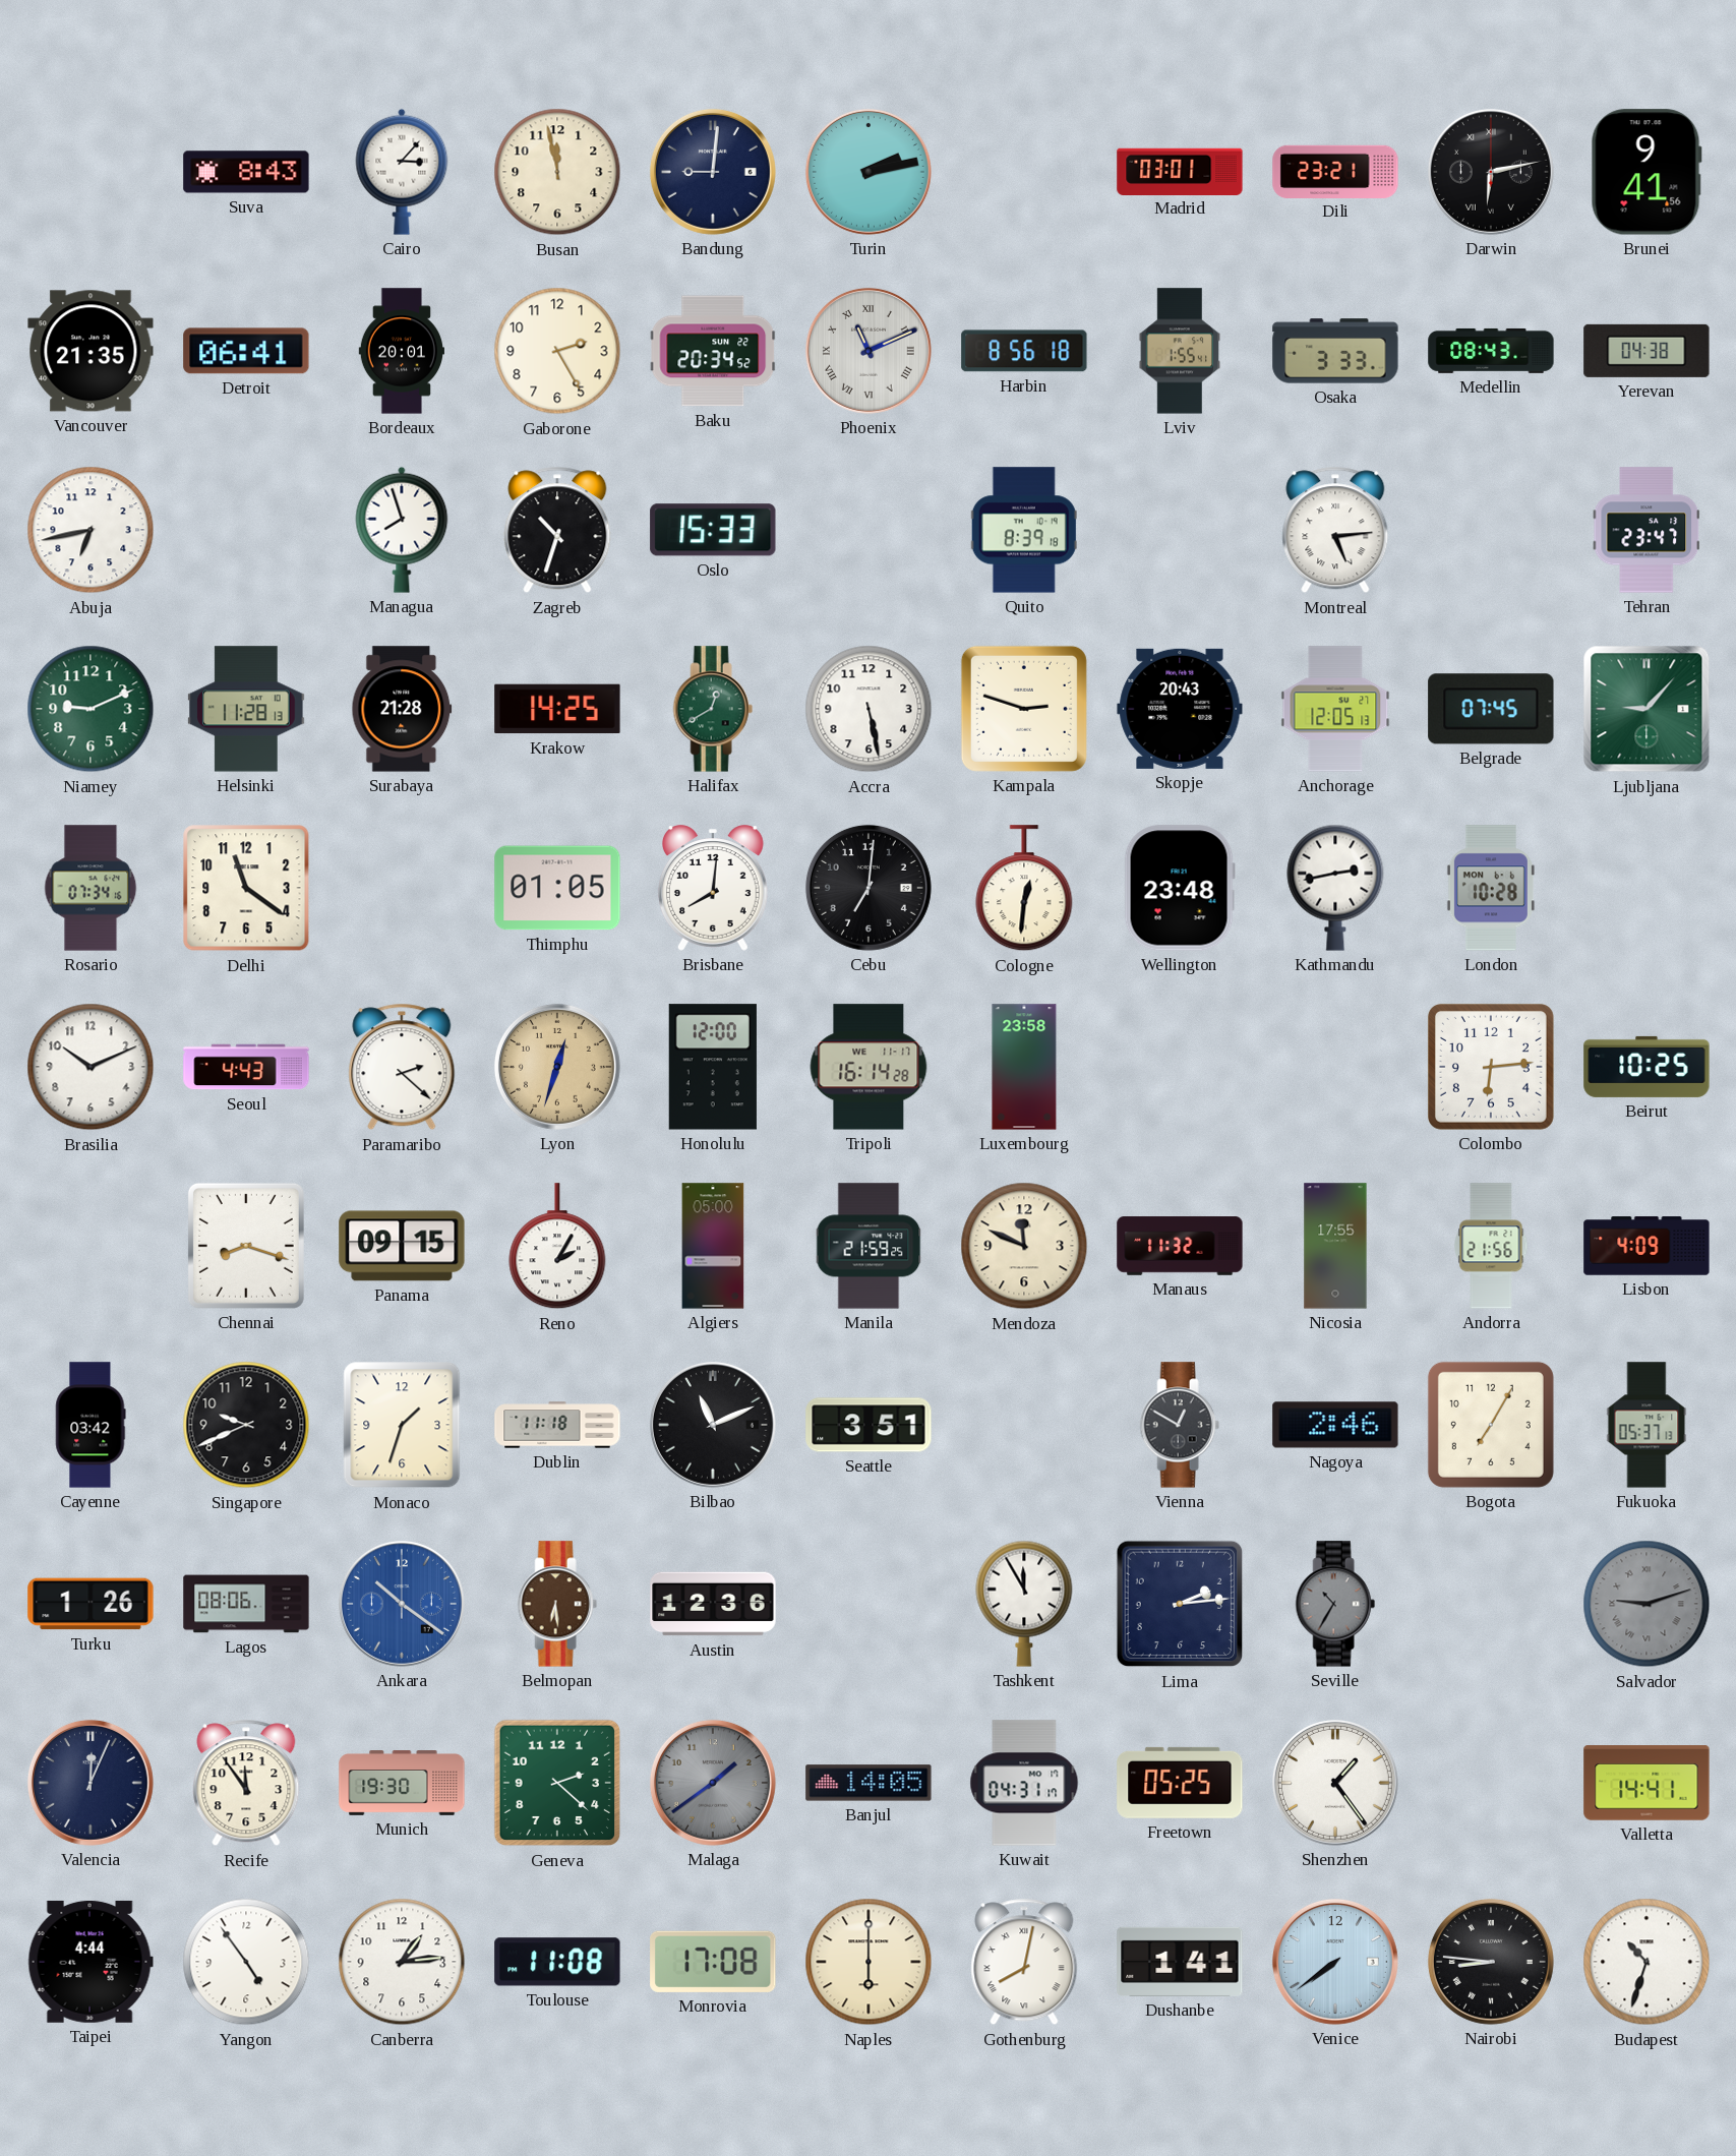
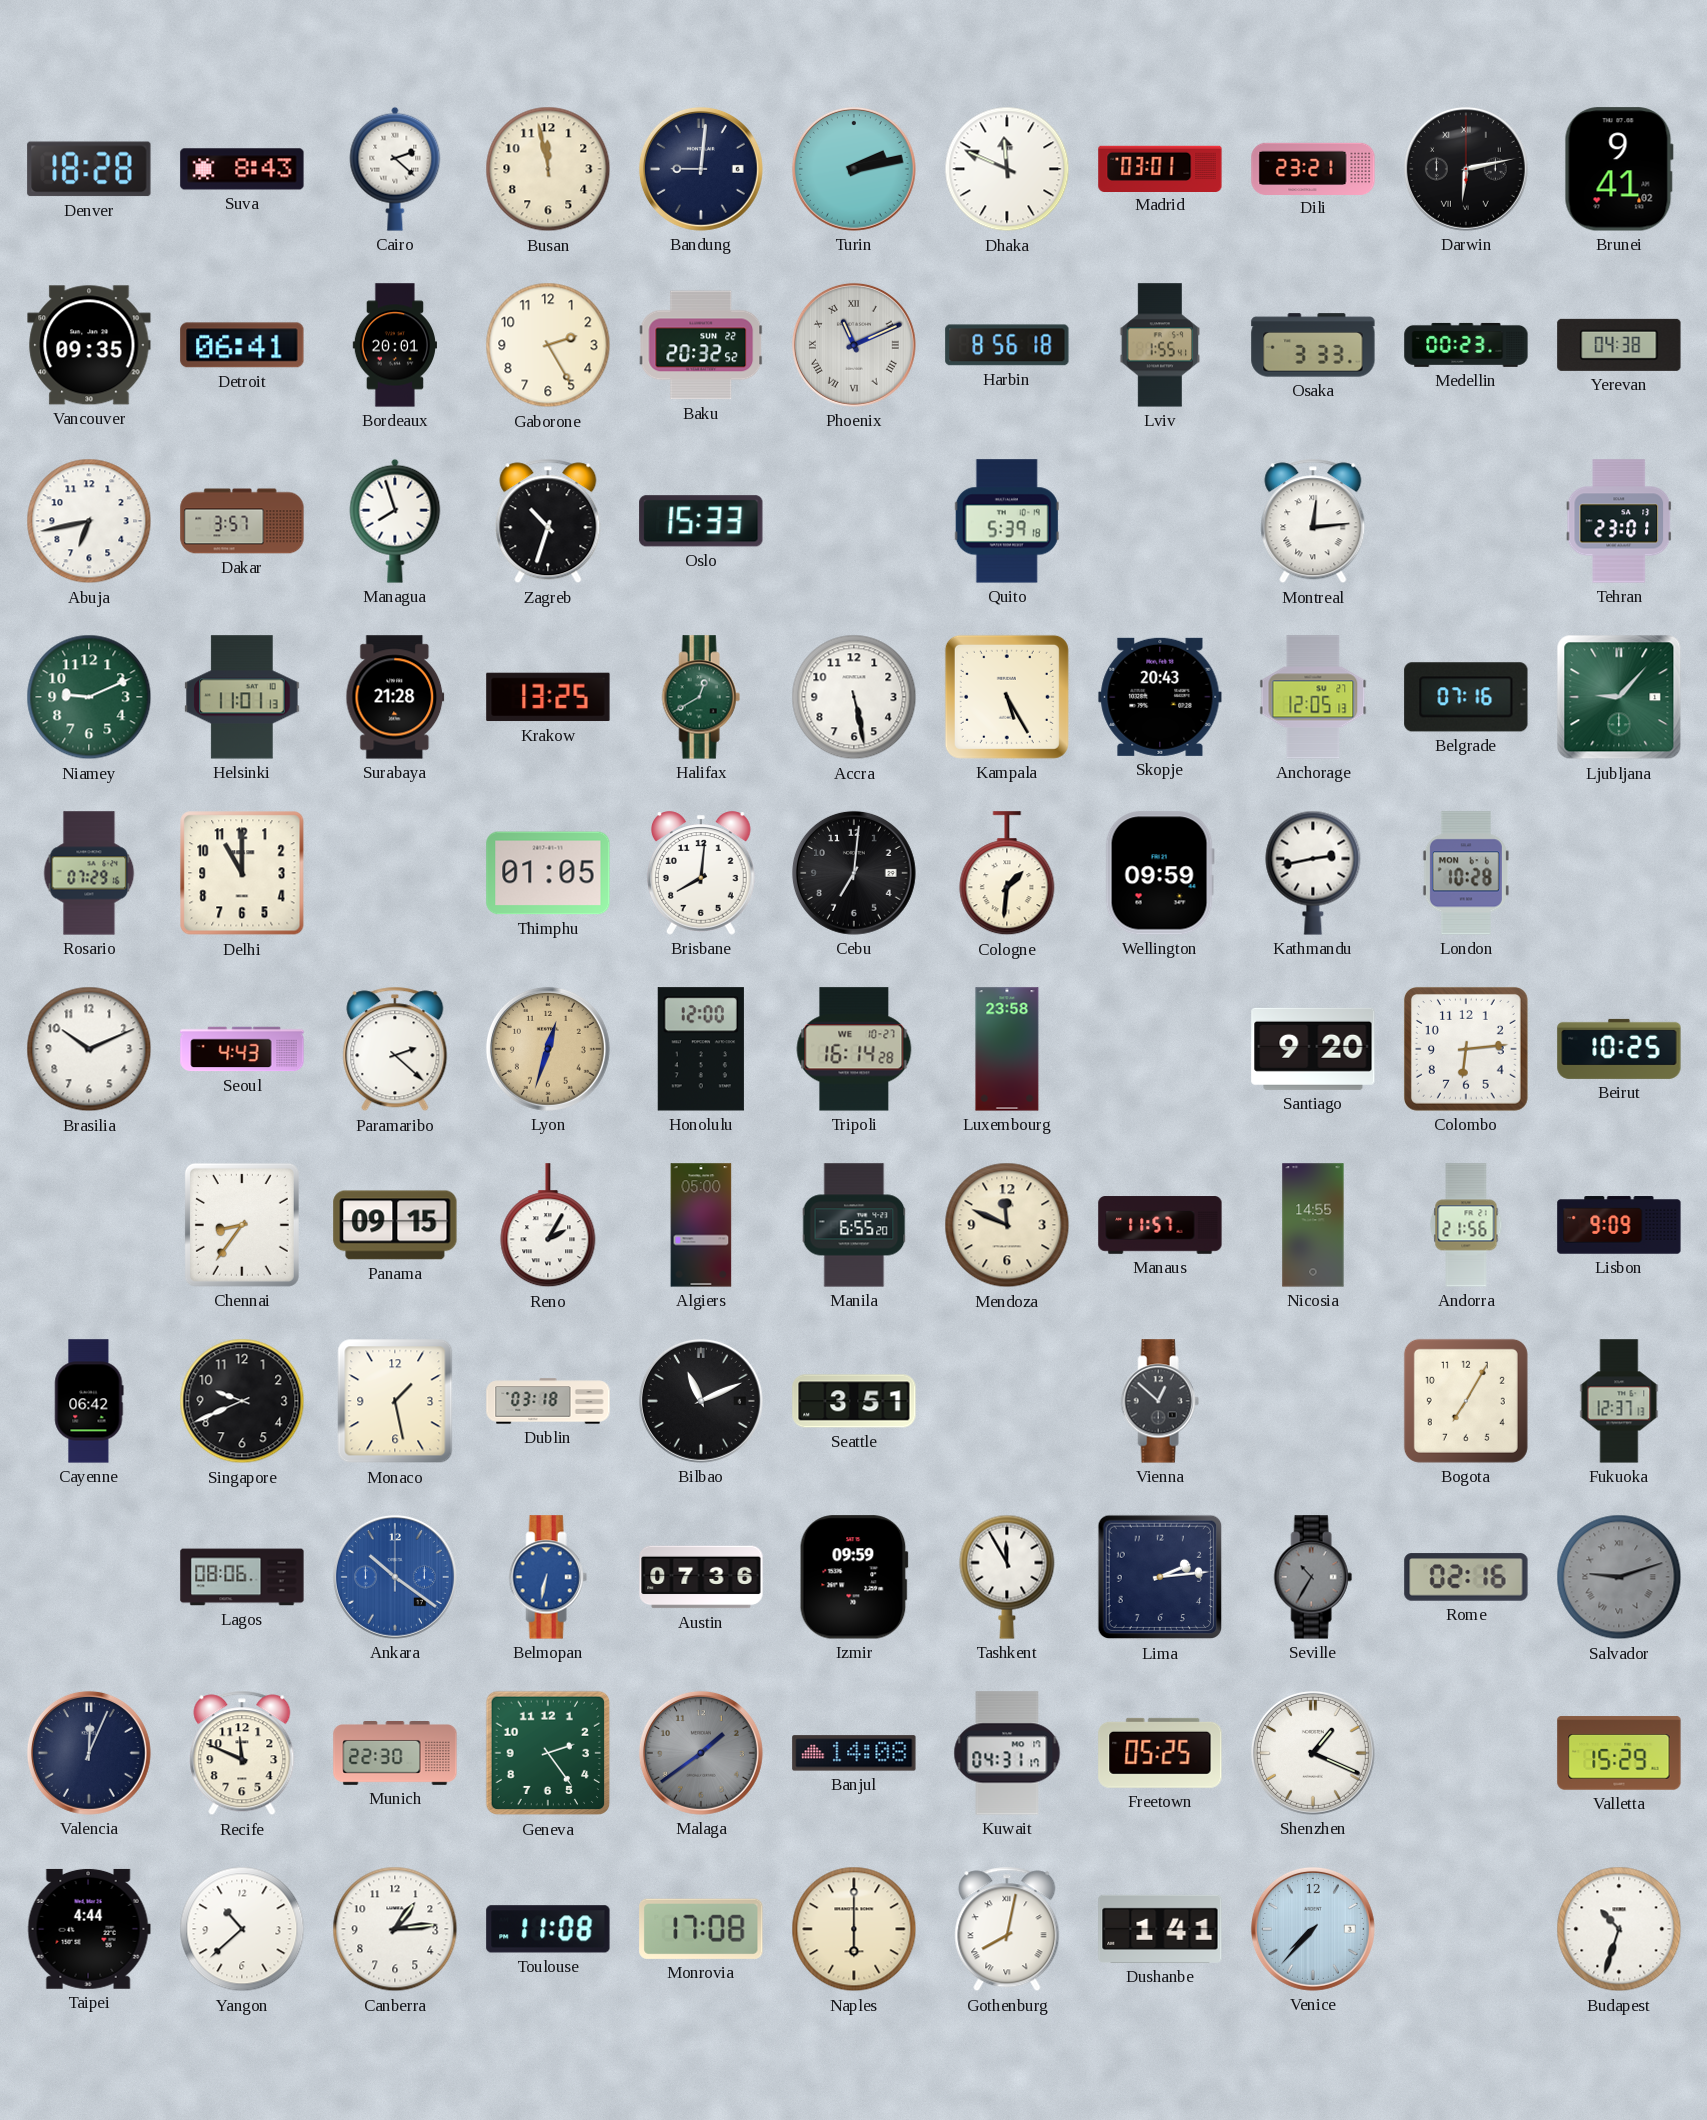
Denver: none -> 18:28 (89, 169)
Cairo: 3:07 -> 2:22 (395, 169)
Dhaka: none -> 11:49 (1007, 169)
Brunei: 9:41:56 -> 9:41:02 (1619, 169)
Vancouver: 21:35 -> 09:35 (89, 345)
Baku: 20:34 -> 20:32 (701, 345)
Medellin: 08:43 -> 00:23 (1466, 345)
Dakar: none -> 3:57 (242, 521)
Quito: 8:39 -> 5:39 (1007, 521)
Montreal: 5:14 -> 12:14 (1313, 521)
Tehran: 23:47 -> 23:01 (1619, 521)
Helsinki: 11:28 -> 11:01 (242, 697)
Krakow: 14:25 -> 13:25 (548, 697)
Kampala: 2:48 -> 5:25 (1007, 697)
Belgrade: 07:45 -> 07:16 (1466, 697)
Rosario: 07:34 -> 07:29 (89, 873)
Delhi: 11:21 -> 11:00 (242, 873)
Cologne: 12:31 -> 1:31 (1007, 874)
Wellington: 23:48 -> 09:59 (1160, 873)
Tripoli date: WE 11-17 -> WE 10-27 (854, 1049)
Santiago: none -> 9:20 (1313, 1049)
Chennai: 8:18 -> 8:36 (242, 1225)
Manila: 21:59 -> 6:55 (854, 1225)
Manaus: 11:32 -> 11:57 (1160, 1225)
Nicosia: 17:55 -> 14:55 (1313, 1225)
Lisbon: 4:09 -> 9:09 (1619, 1225)
Cayenne: 03:42 -> 06:42 (89, 1401)
Monaco: 1:33 -> 1:28 (395, 1401)
Dublin: 11:18 -> 03:18 (548, 1401)
Vienna: 12:50 -> 12:52 (1160, 1401)
Nagoya: 2:46 -> none (1335, 1425)
Fukuoka: 05:37 -> 12:37 (1619, 1401)
Turku: 1:26 -> none (91, 1604)
Belmopan: 6:29 -> 6:32 (548, 1577)
Belmopan dial: brown -> blue (548, 1577)
Austin: 12:36 -> 07:36 (701, 1577)
Izmir: none -> 09:59 (854, 1577)
Rome: none -> 02:16 (1466, 1577)
Recife: 11:54 -> 11:49 (242, 1753)
Munich: 19:30 -> 22:30 (395, 1754)
Geneva: 2:22 -> 2:24 (548, 1753)
Banjul: 14:05 -> 14:08 (854, 1753)
Shenzhen: 1:24 -> 1:19 (1313, 1753)
Valletta: 14:41 -> 15:29 (1619, 1753)
Yangon: 4:54 -> 10:38 (242, 1929)
Venice: 7:39 -> 7:37 (1313, 1929)
Nairobi: 8:46 -> none (1491, 1962)
